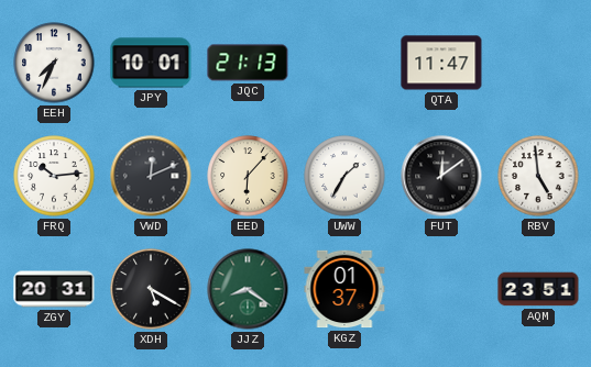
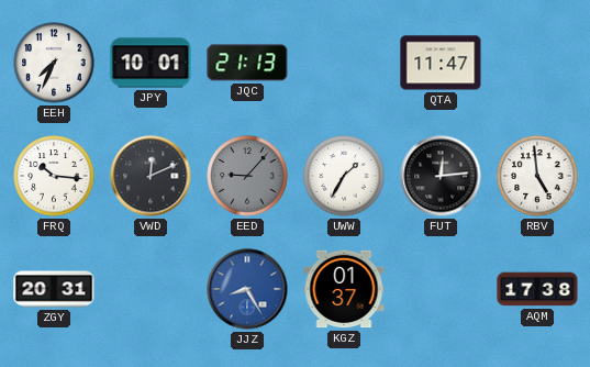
FRQ: 10:14 -> 10:16 (54, 176)
EED: 6:07 -> 9:07 (247, 176)
EED dial: cream -> grey (247, 176)
FUT: 12:09 -> 12:14 (441, 176)
XDH: 5:20 -> none (151, 289)
JJZ: 8:21 -> 8:25 (247, 289)
JJZ dial: green -> blue (247, 289)
AQM: 23:51 -> 17:38 (537, 289)
